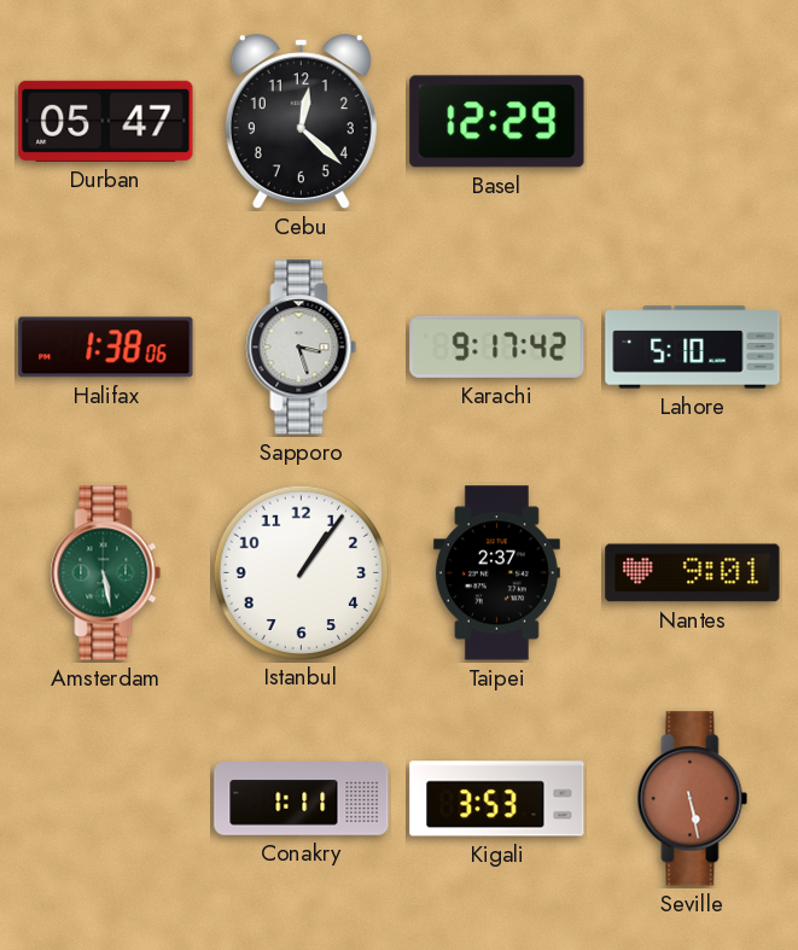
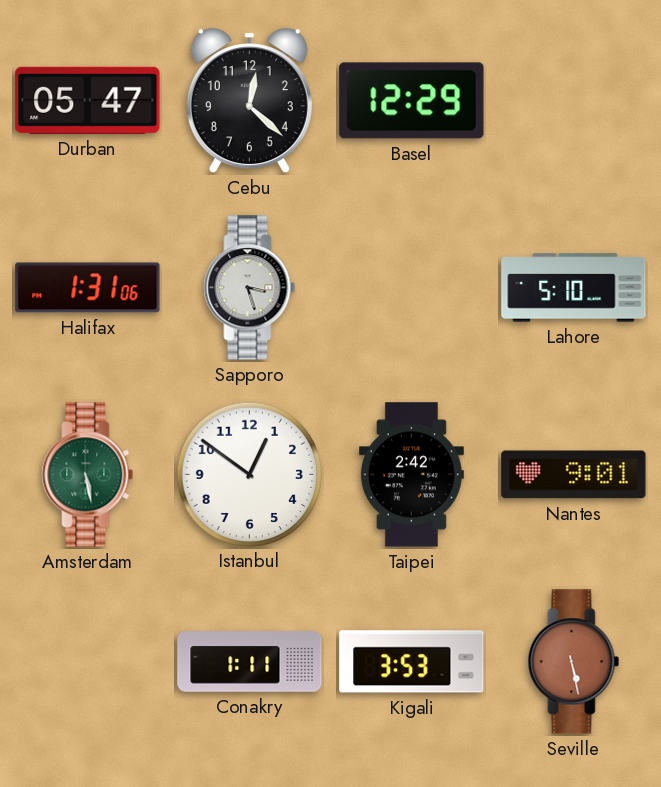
Halifax: 1:38 -> 1:31 (88, 288)
Karachi: 9:17 -> none (497, 346)
Istanbul: 1:06 -> 12:51 (249, 474)
Taipei: 2:37 -> 2:42 (411, 475)
